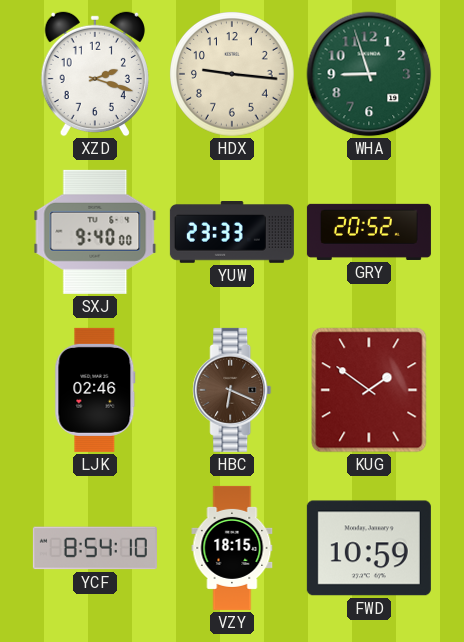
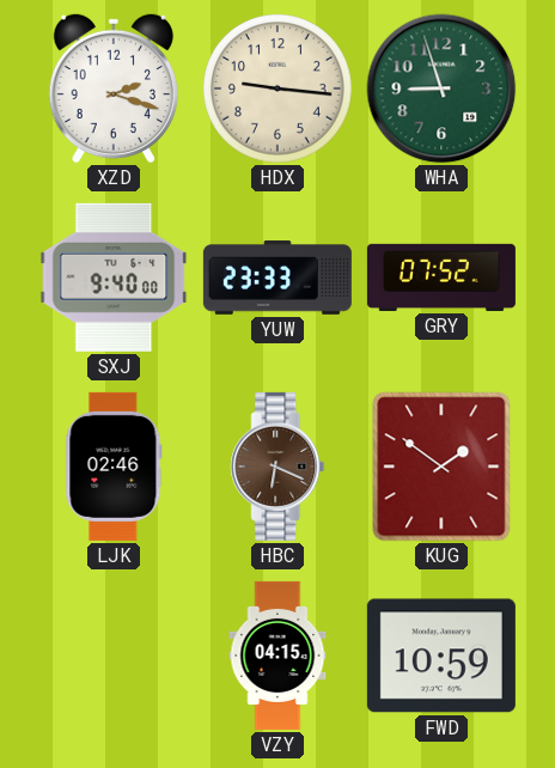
GRY: 20:52 -> 07:52 (441, 278)
YCF: 8:54 -> none (95, 548)
VZY: 18:15 -> 04:15 (277, 656)
